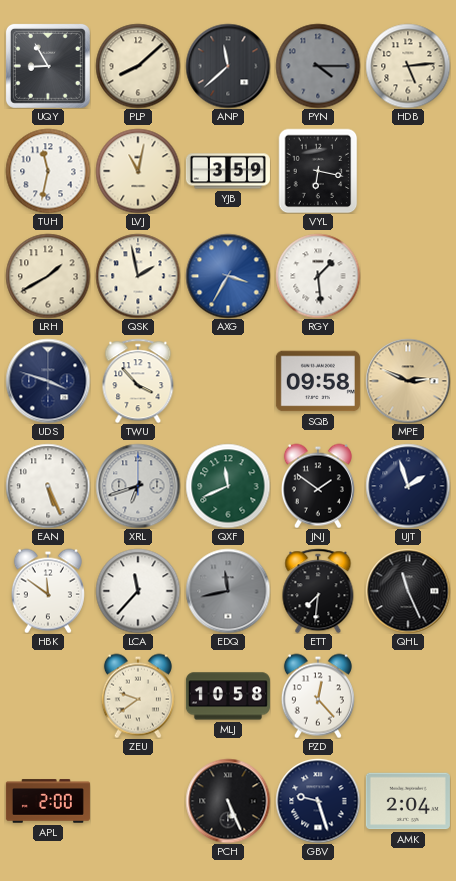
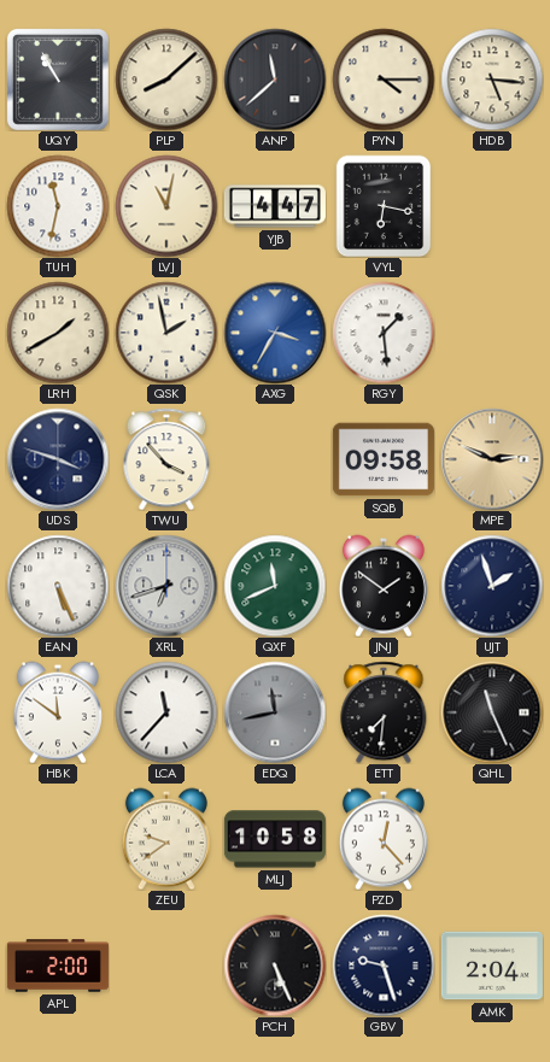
UQY: 8:55 -> 10:55 (58, 80)
PYN dial: grey -> cream (384, 80)
HDB: 5:14 -> 5:16 (492, 80)
YJB: 3:59 -> 4:47 (275, 206)
